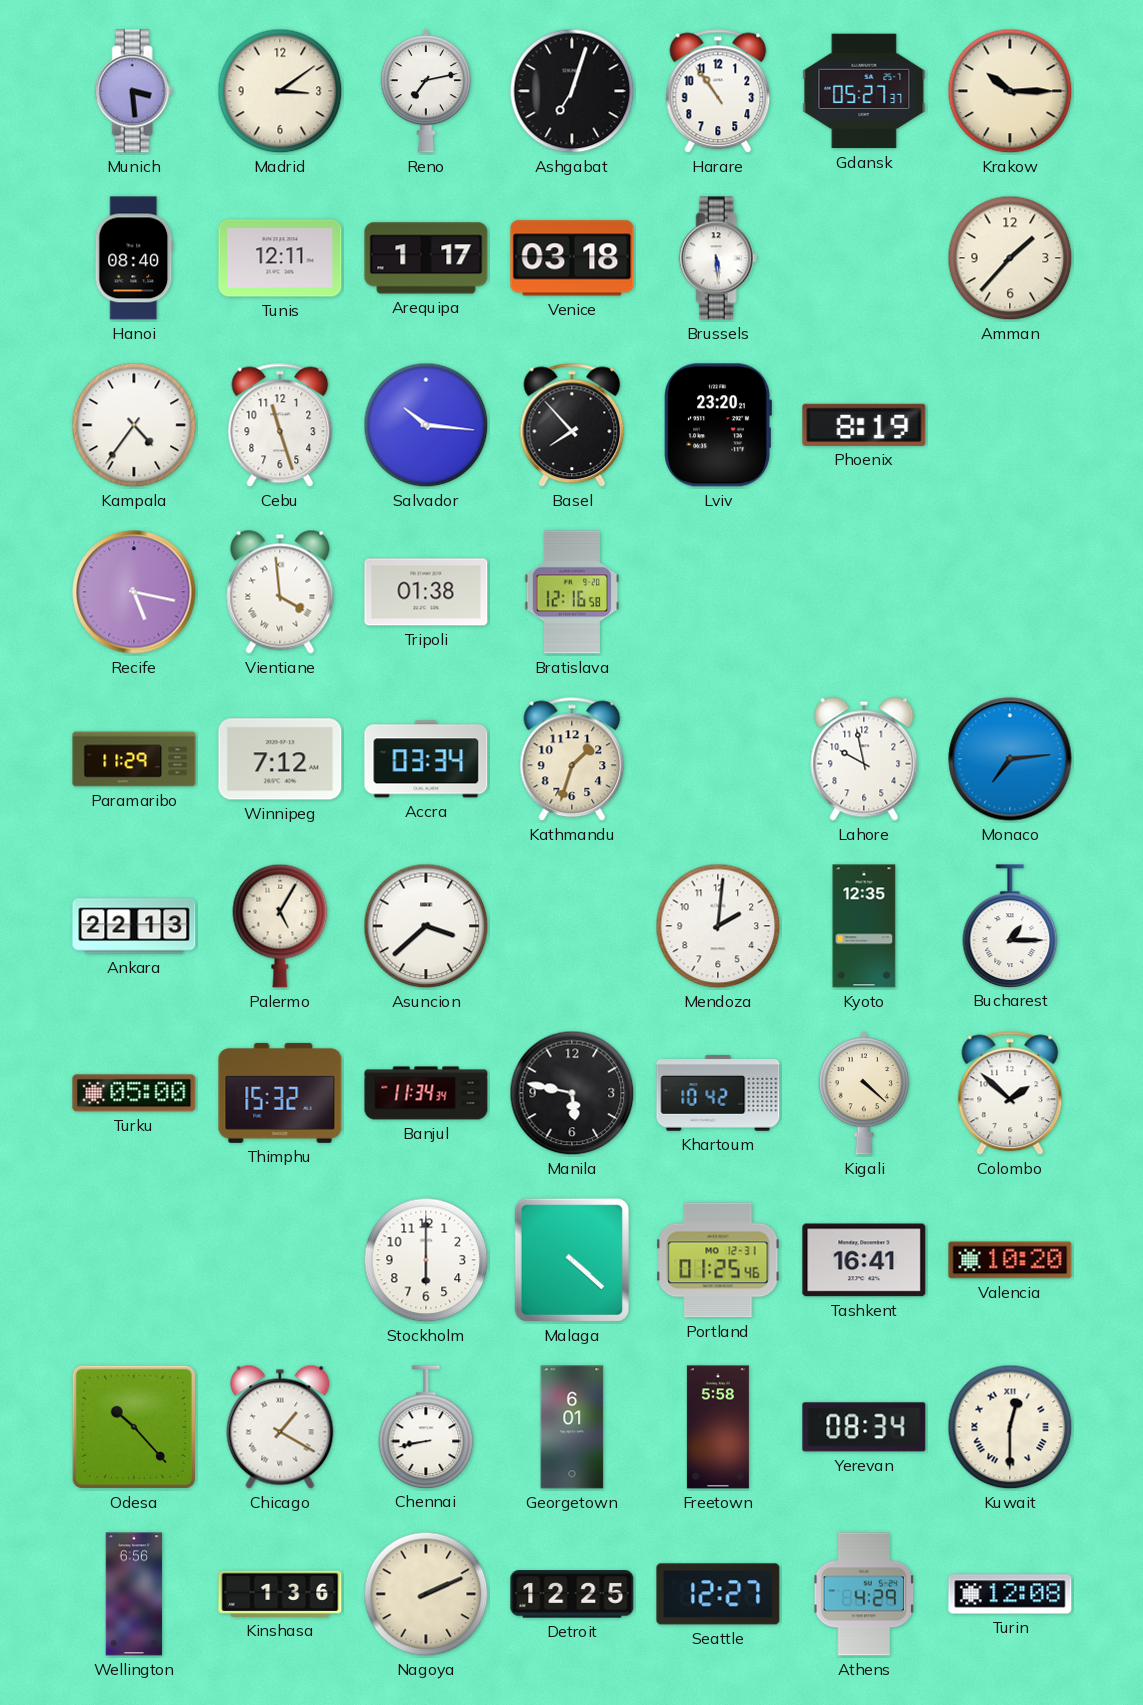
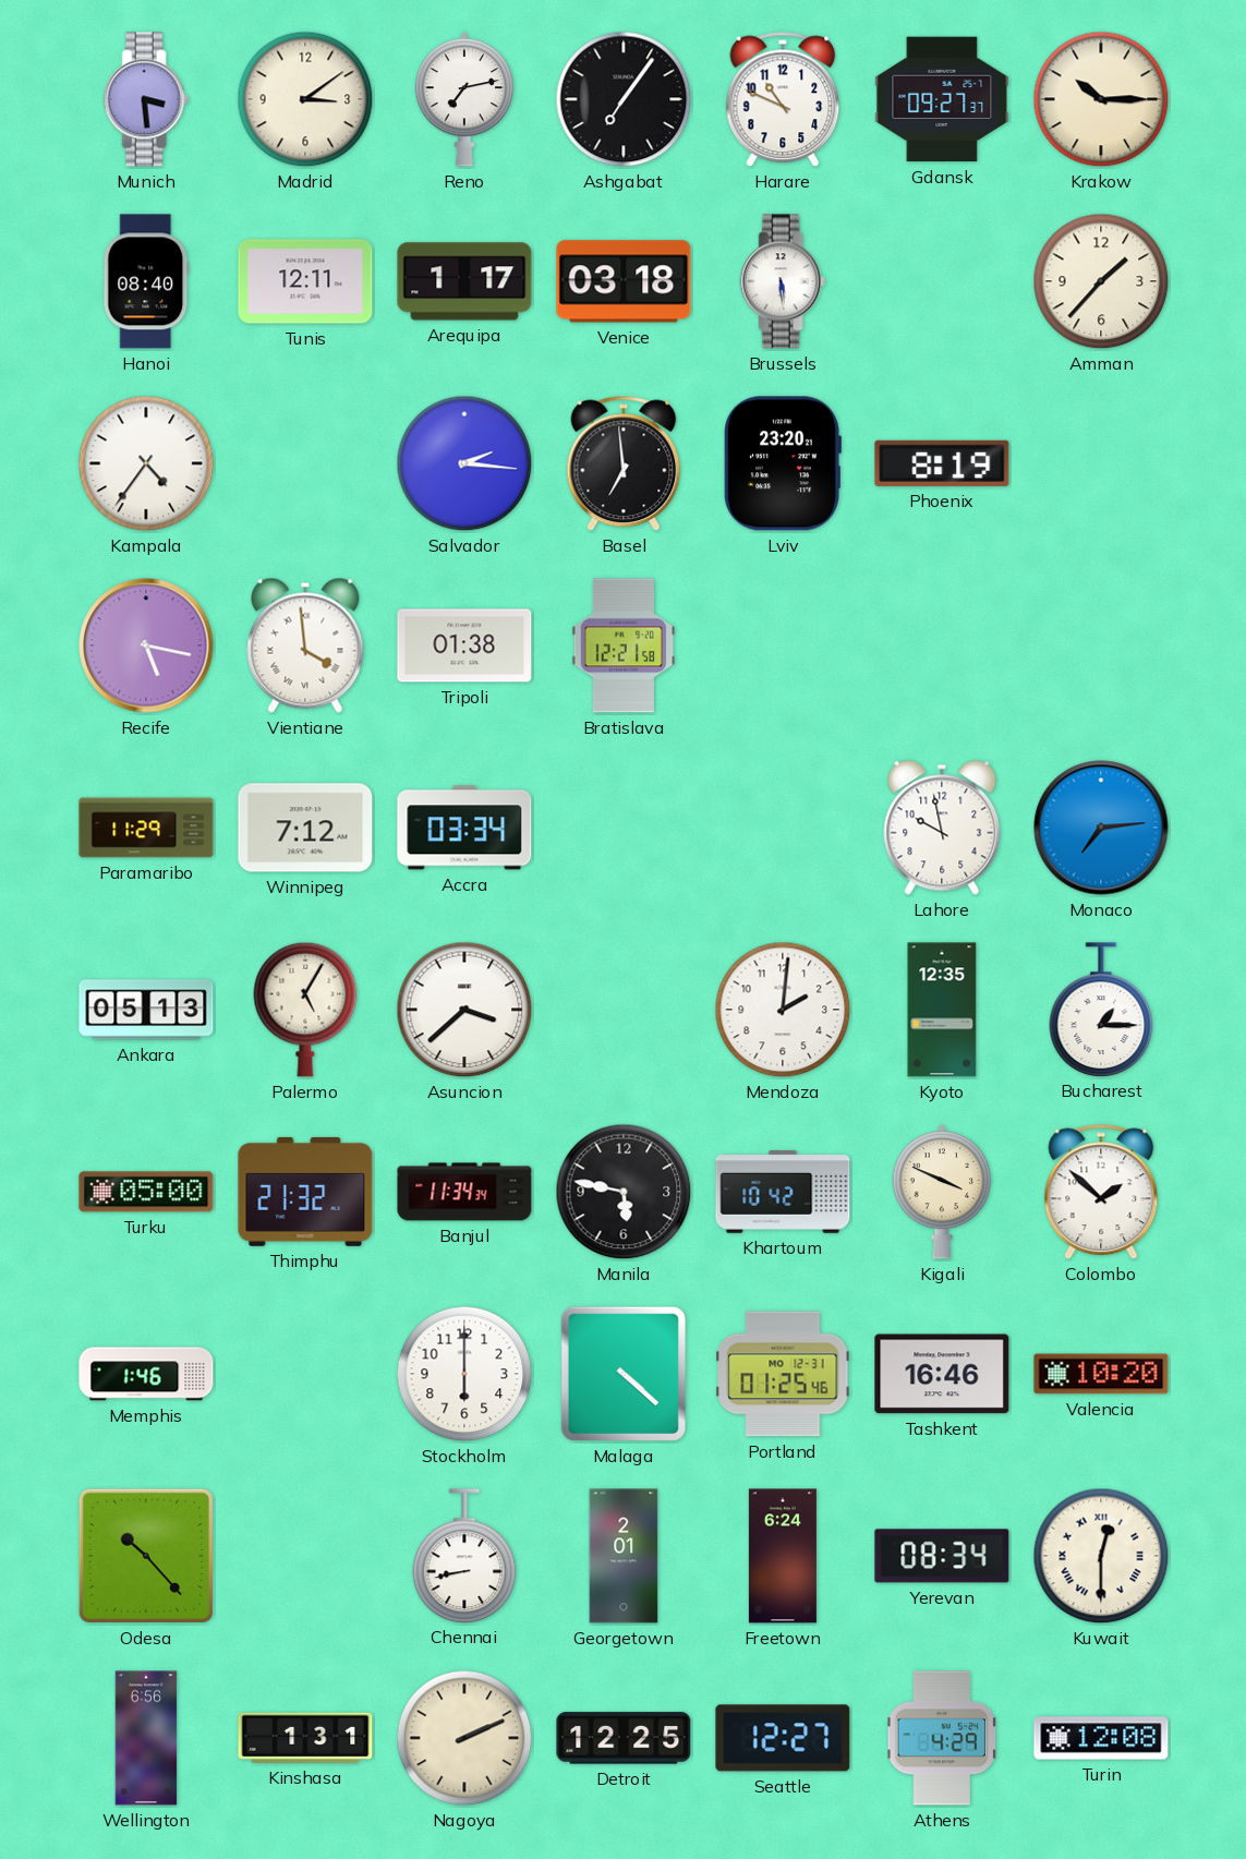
Ashgabat: 7:03 -> 7:06 (624, 99)
Harare: 10:54 -> 10:49 (783, 99)
Gdansk: 05:27 -> 09:27 (942, 99)
Cebu: 11:27 -> none (280, 425)
Salvador: 10:16 -> 2:16 (464, 463)
Basel: 7:53 -> 6:59 (624, 463)
Bratislava: 12:16 -> 12:21 (624, 645)
Kathmandu: 1:33 -> none (572, 759)
Ankara: 22:13 -> 05:13 (146, 1010)
Thimphu: 15:32 -> 21:32 (305, 1192)
Kigali: 4:22 -> 3:49 (942, 1192)
Memphis: none -> 1:46 (146, 1374)
Tashkent: 16:41 -> 16:46 (942, 1374)
Chicago: 1:20 -> none (280, 1427)
Georgetown: 6:01 -> 2:01 (624, 1556)
Freetown: 5:58 -> 6:24 (783, 1556)
Kinshasa: 1:36 -> 1:31 (305, 1738)
